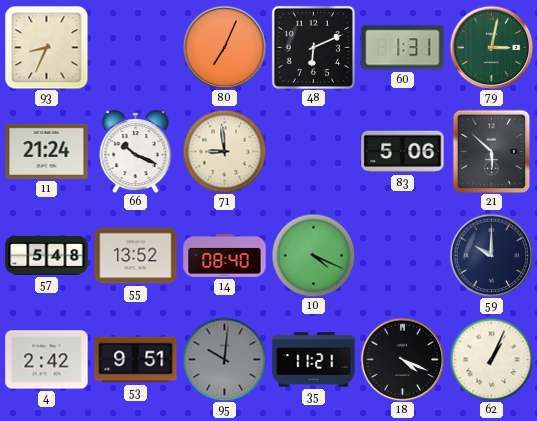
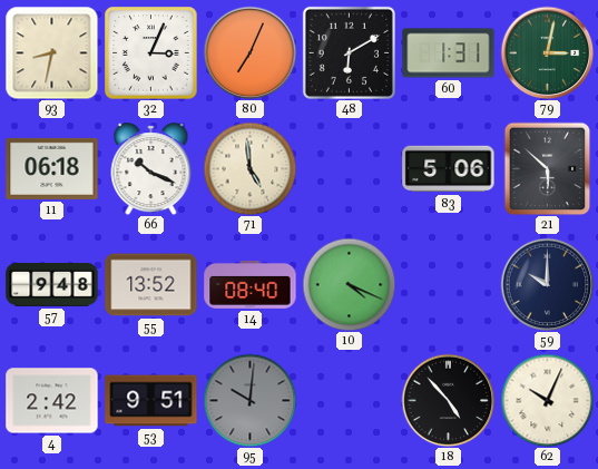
93: 8:34 -> 8:32 (51, 52)
32: none -> 3:04 (151, 53)
48: 6:11 -> 6:10 (349, 52)
11: 21:24 -> 06:18 (52, 168)
71: 8:59 -> 4:59 (249, 168)
57: 5:48 -> 9:48 (52, 285)
35: 11:21 -> none (314, 360)
18: 4:19 -> 4:53 (448, 400)
62: 1:04 -> 10:04 (547, 400)
